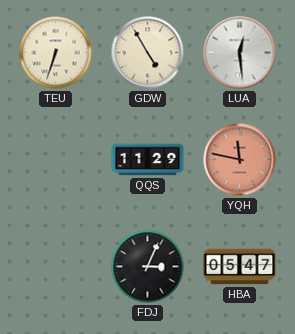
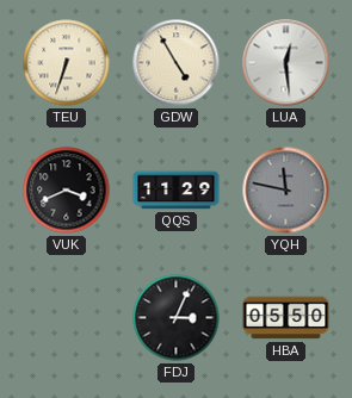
VUK: none -> 3:41 (67, 191)
YQH dial: salmon -> grey (286, 191)
HBA: 05:47 -> 05:50 (286, 318)
